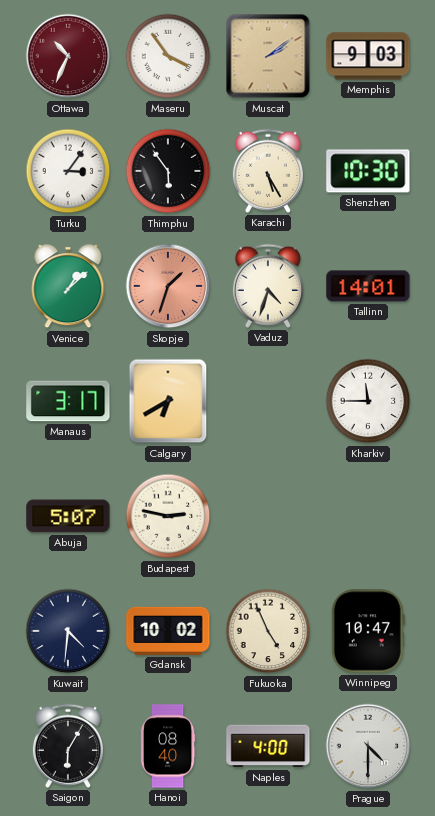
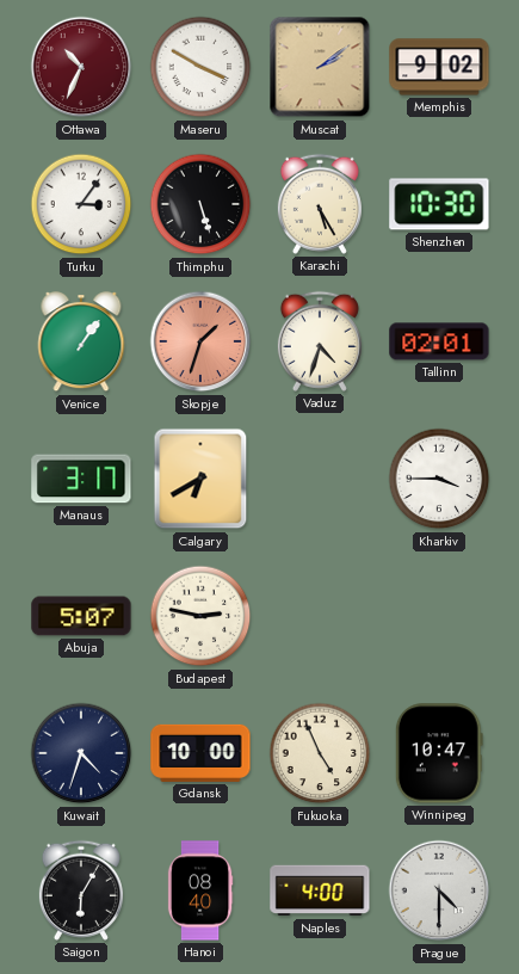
Maseru: 3:54 -> 3:50 (200, 67)
Memphis: 9:03 -> 9:02 (439, 67)
Thimphu: 5:54 -> 5:27 (200, 204)
Venice: 1:08 -> 1:06 (81, 343)
Tallinn: 14:01 -> 02:01 (439, 341)
Kharkiv: 11:45 -> 3:45 (439, 479)
Kuwait: 4:31 -> 4:33 (81, 753)
Gdansk: 10:02 -> 10:00 (200, 753)
